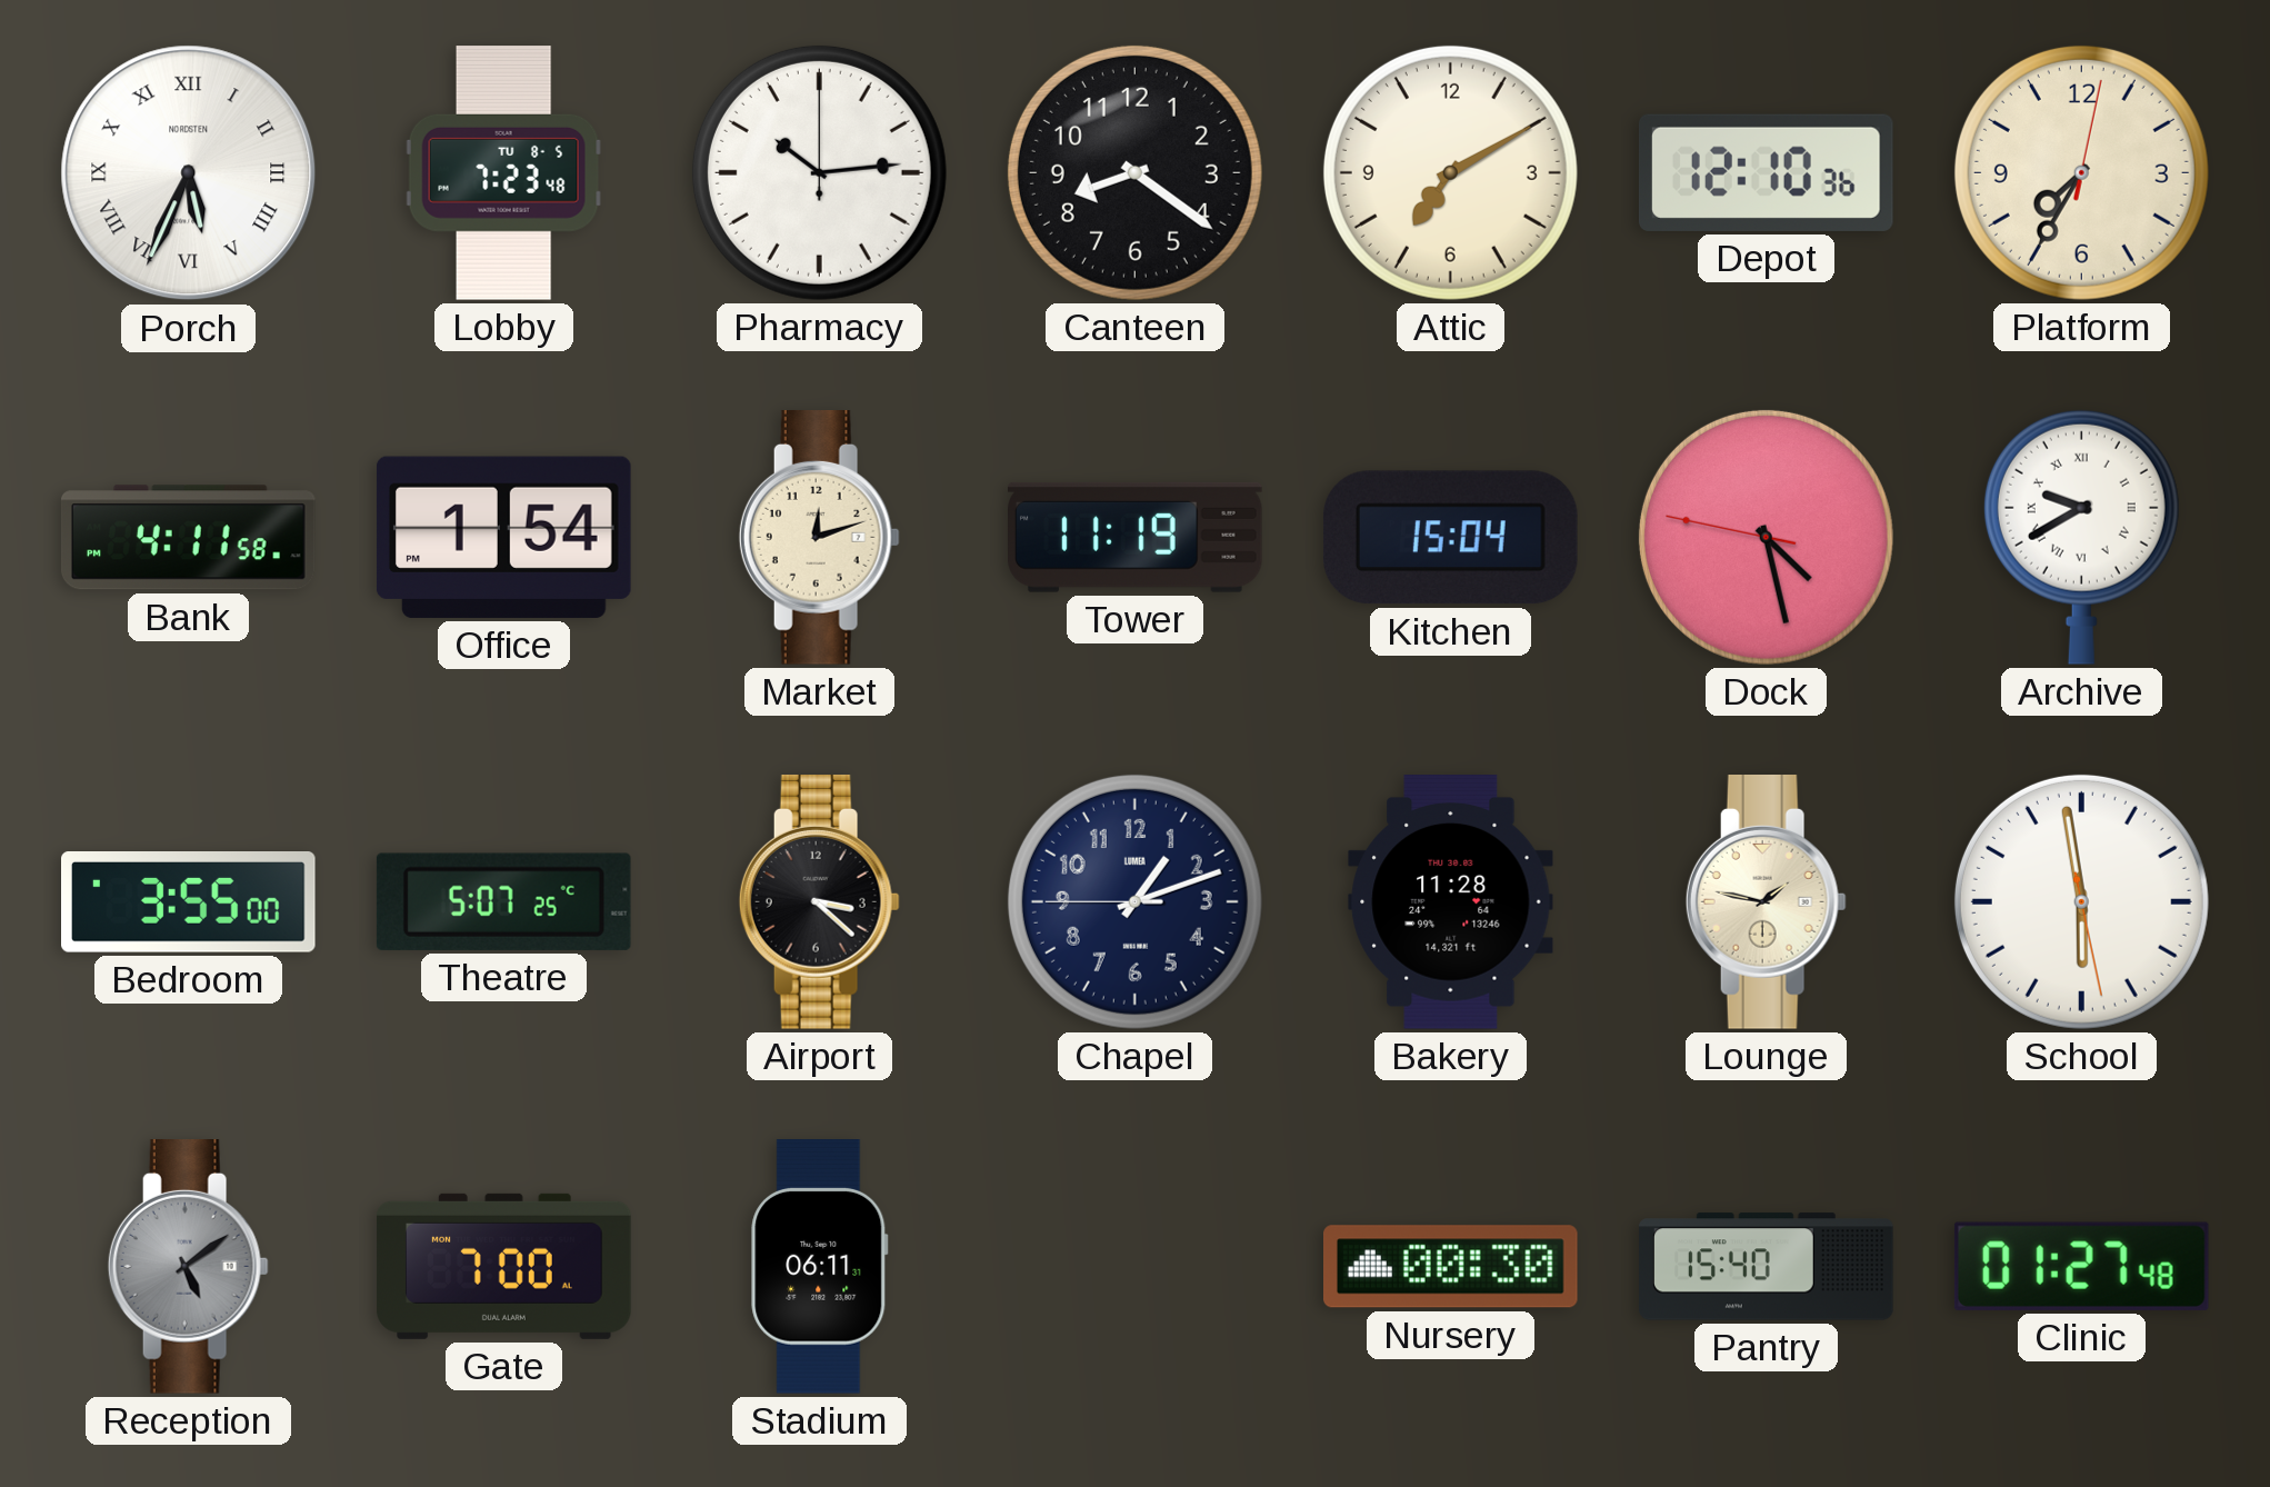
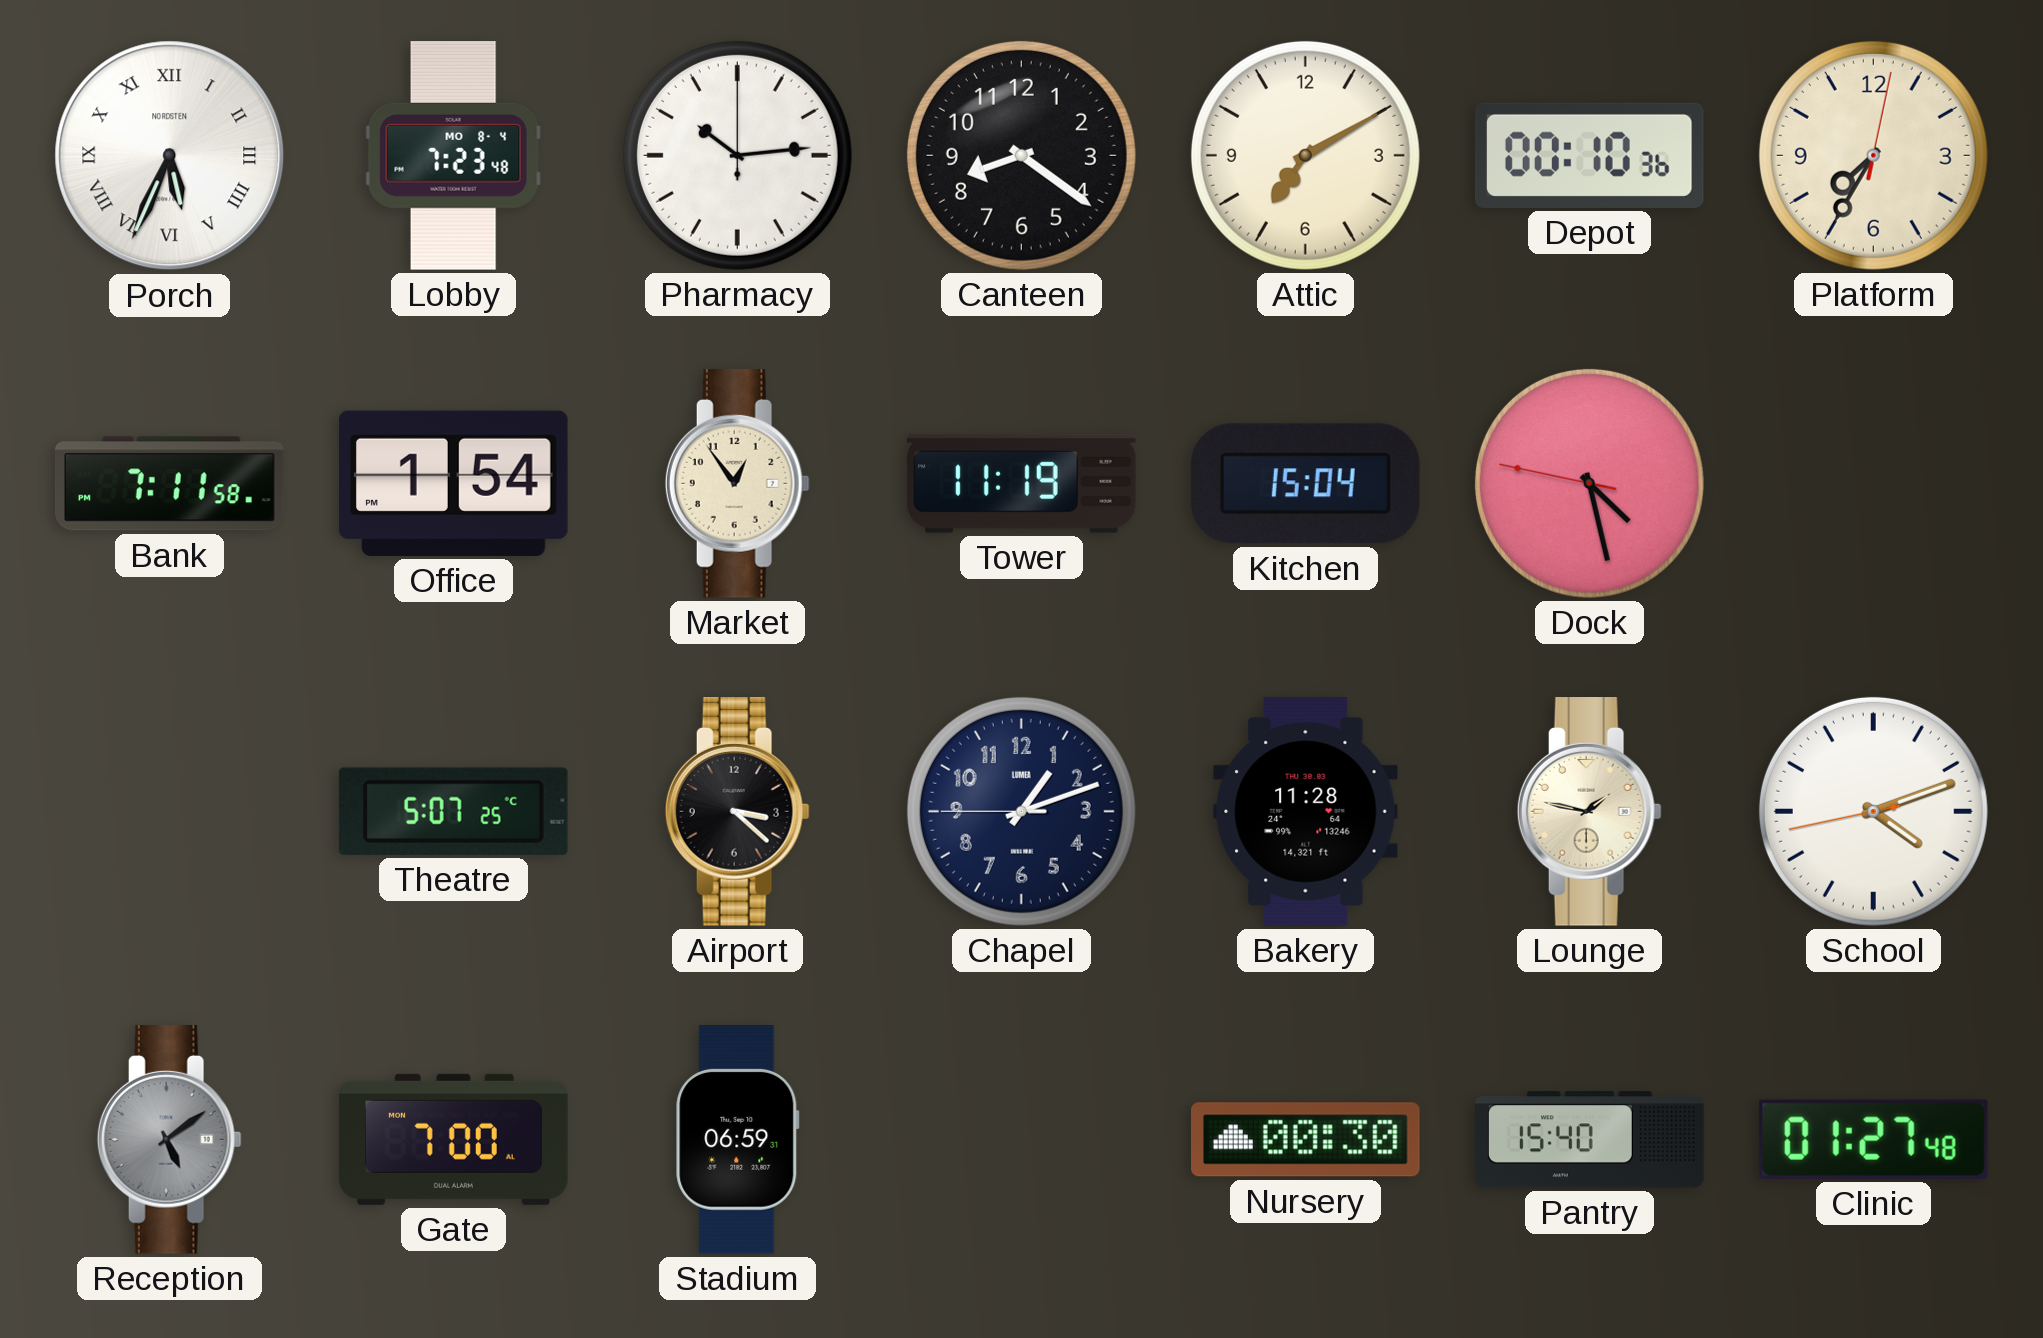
Lobby date: TU 8-5 -> MO 8-4 (453, 156)
Depot: 12:10 -> 00:10 (1589, 155)
Bank: 4:11 -> 7:11 (169, 484)
Market: 12:12 -> 12:54 (737, 484)
Archive: 9:40 -> none (2081, 537)
Bedroom: 3:55 -> none (189, 902)
School: 5:58 -> 4:11 (1873, 811)
Stadium: 06:11 -> 06:59 (738, 1140)
